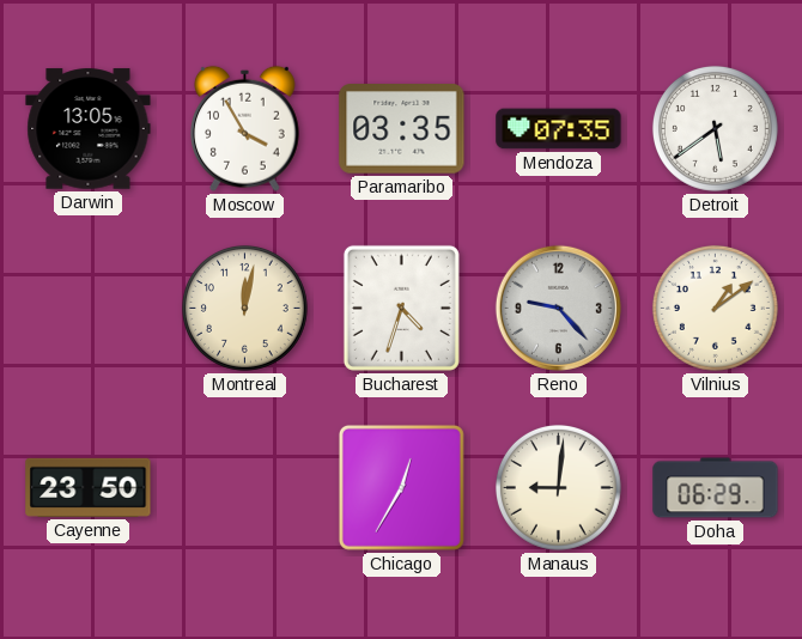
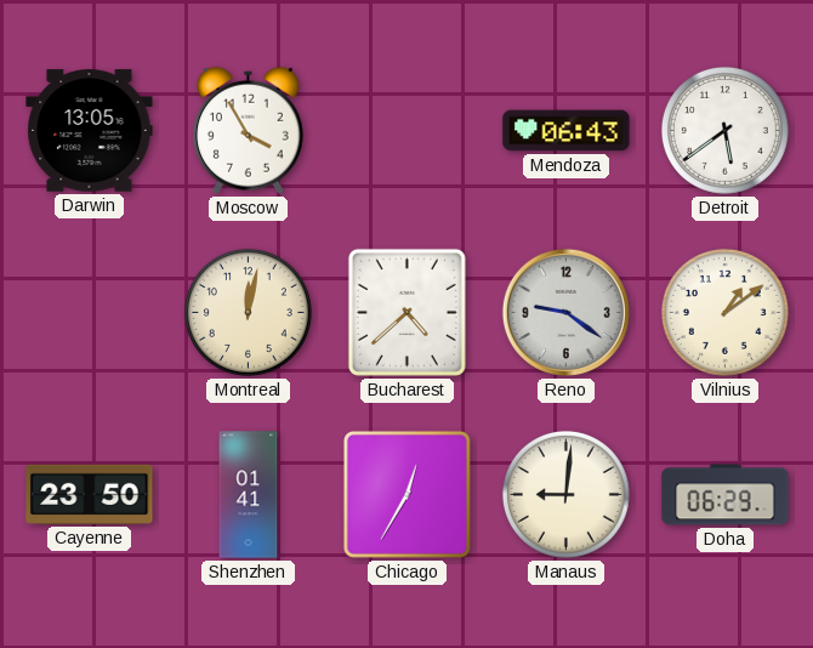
Paramaribo: 03:35 -> none (402, 129)
Mendoza: 07:35 -> 06:43 (567, 131)
Bucharest: 4:33 -> 4:38 (406, 312)
Reno: 9:23 -> 9:21 (565, 312)
Shenzhen: none -> 01:41 (249, 495)
